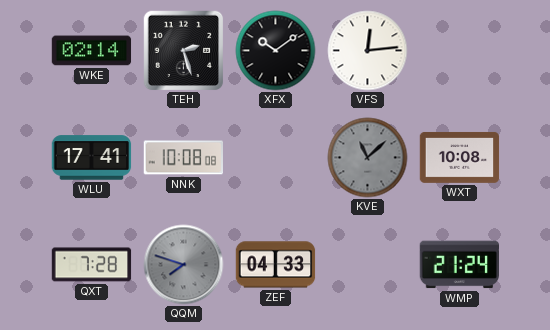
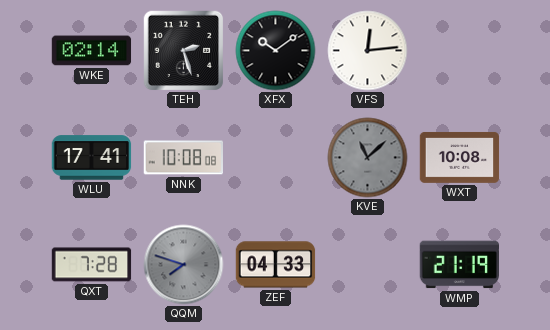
WMP: 21:24 -> 21:19 (460, 265)
